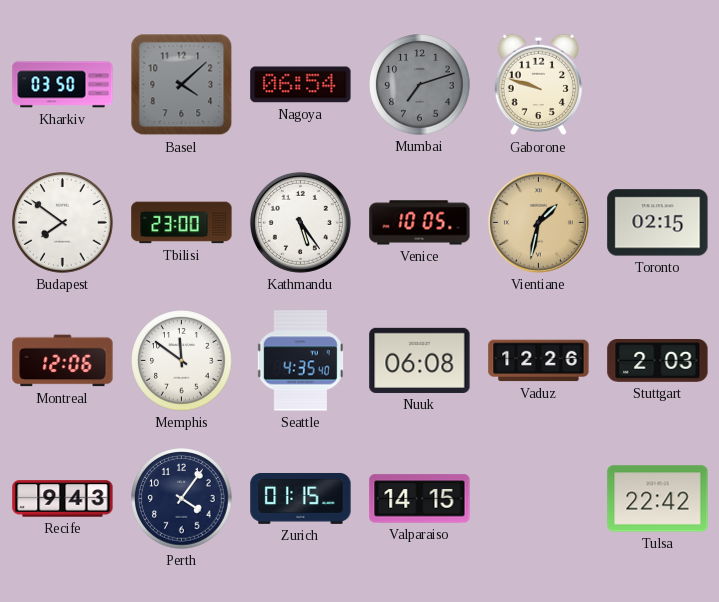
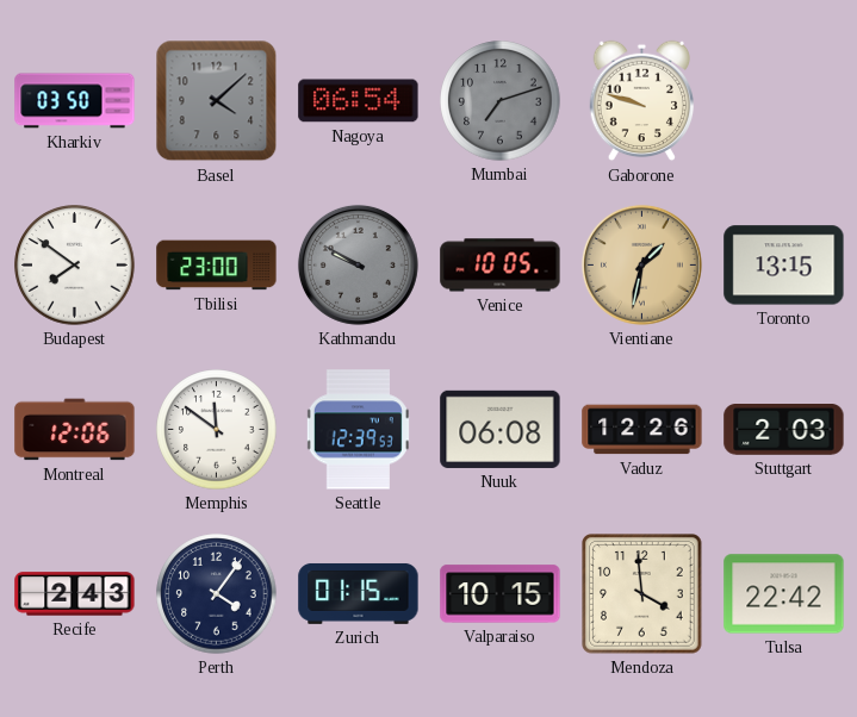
Kathmandu: 5:24 -> 9:50 (358, 264)
Kathmandu dial: white -> grey (358, 264)
Toronto: 02:15 -> 13:15 (784, 266)
Seattle: 4:35 -> 12:39 (358, 430)
Recife: 9:43 -> 2:43 (75, 594)
Valparaiso: 14:15 -> 10:15 (501, 594)
Mendoza: none -> 3:59 (642, 594)
